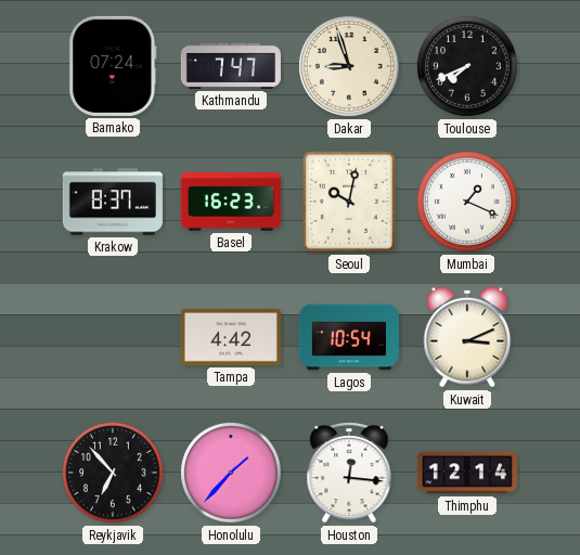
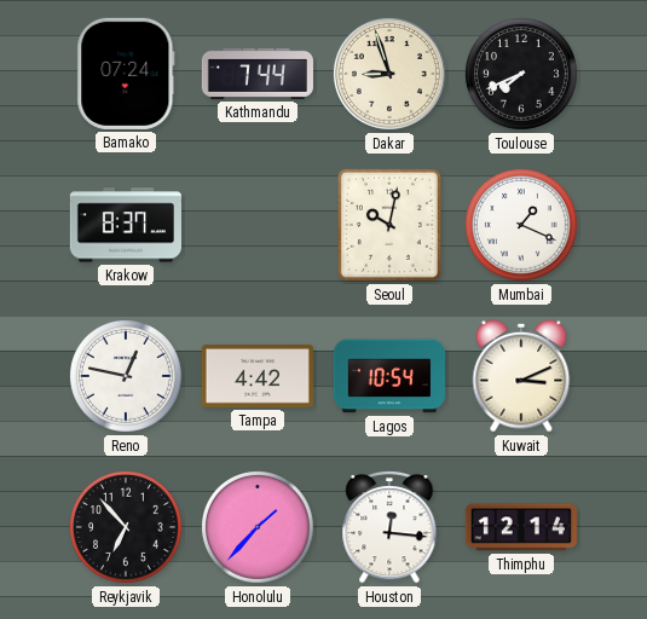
Kathmandu: 7:47 -> 7:44 (258, 74)
Basel: 16:23 -> none (231, 203)
Reno: none -> 12:47 (126, 376)
